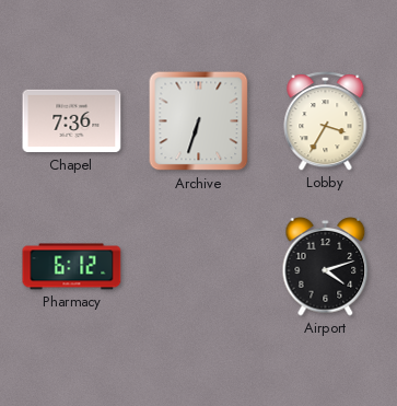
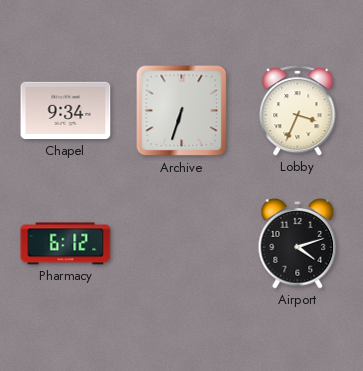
Chapel: 7:36 -> 9:34 (66, 111)
Lobby: 3:35 -> 3:34 (298, 111)
